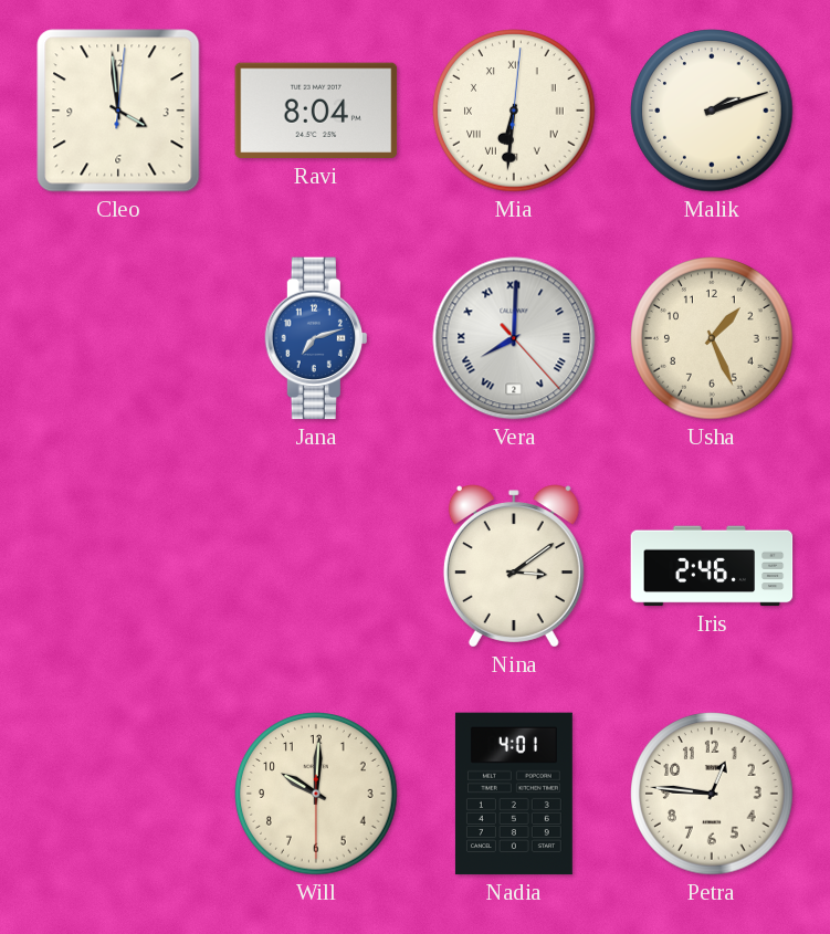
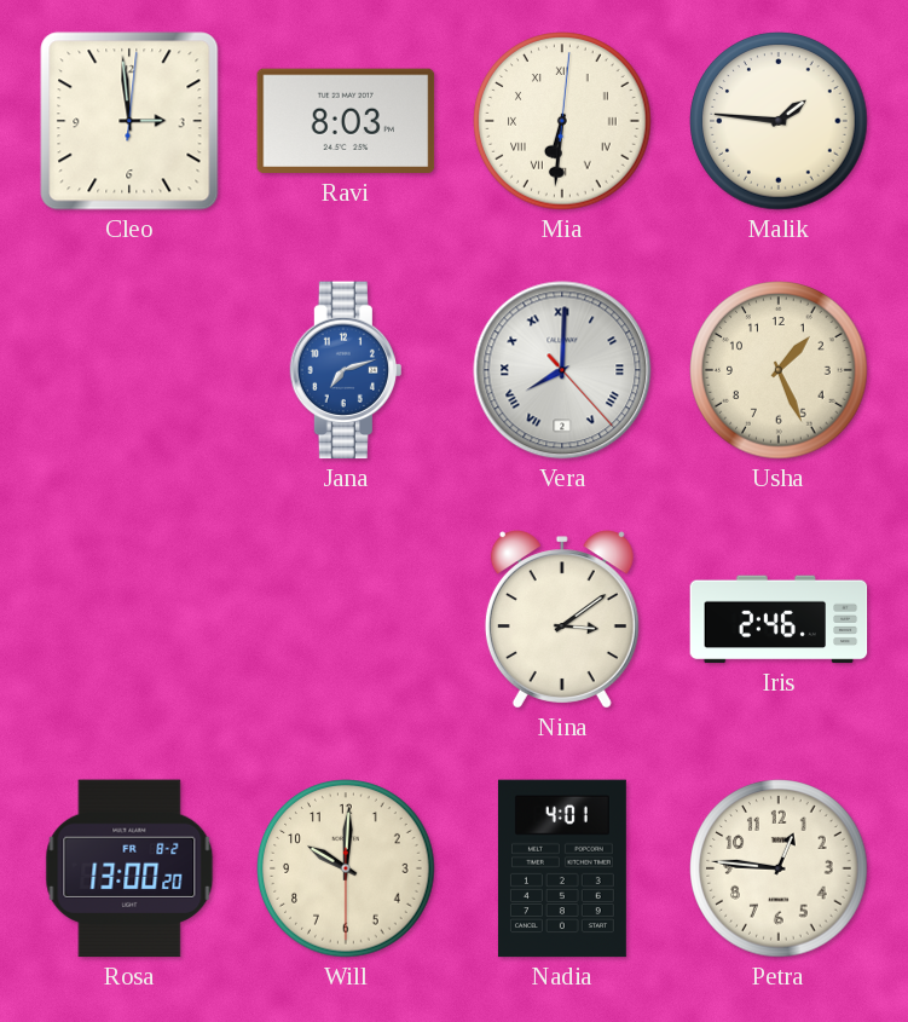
Cleo: 3:59 -> 2:59 (129, 121)
Ravi: 8:04 -> 8:03 (346, 121)
Malik: 2:12 -> 1:46 (779, 121)
Rosa: none -> 13:00 (129, 868)
